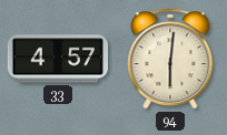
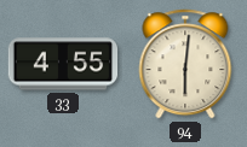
33: 4:57 -> 4:55 (63, 64)
